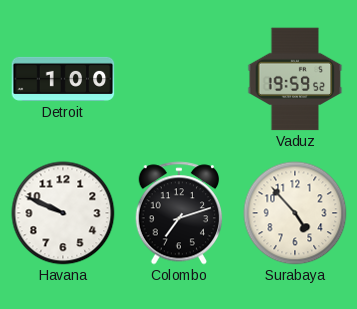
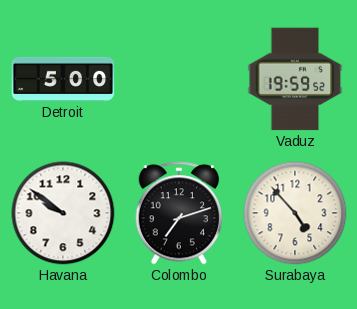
Detroit: 1:00 -> 5:00 (63, 79)
Havana: 9:49 -> 9:51 (63, 213)
